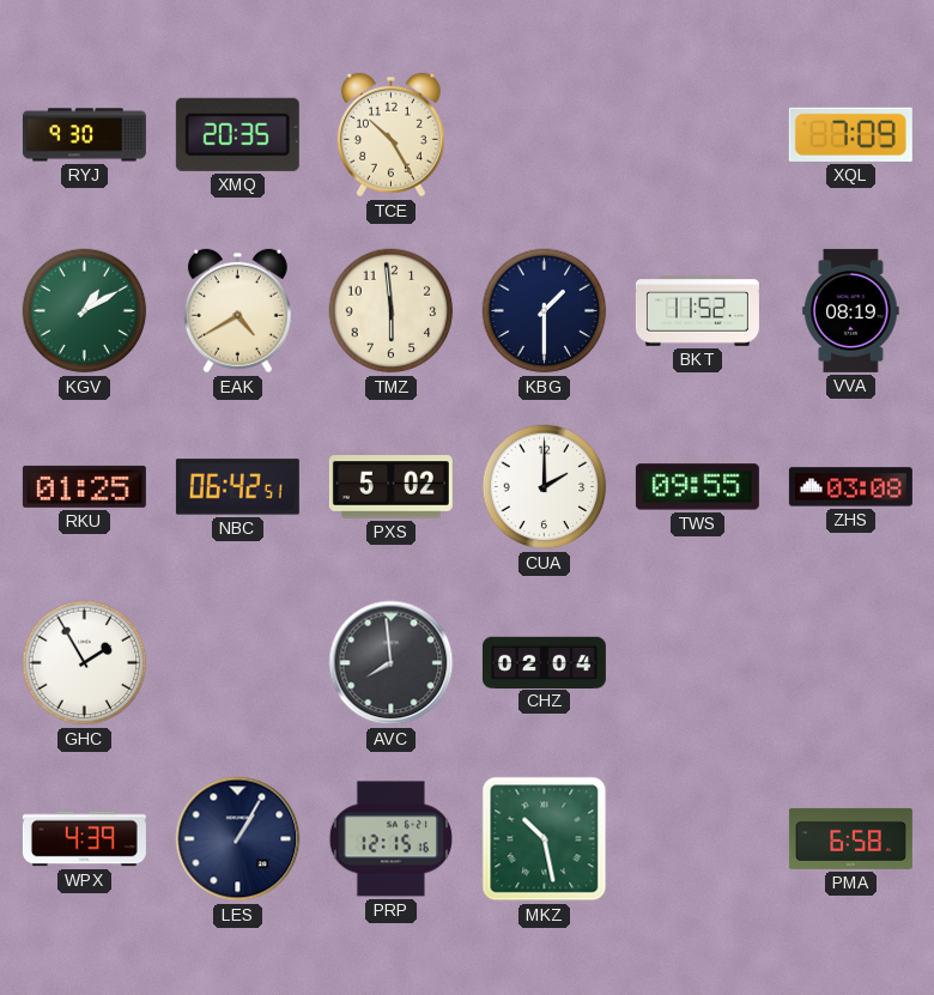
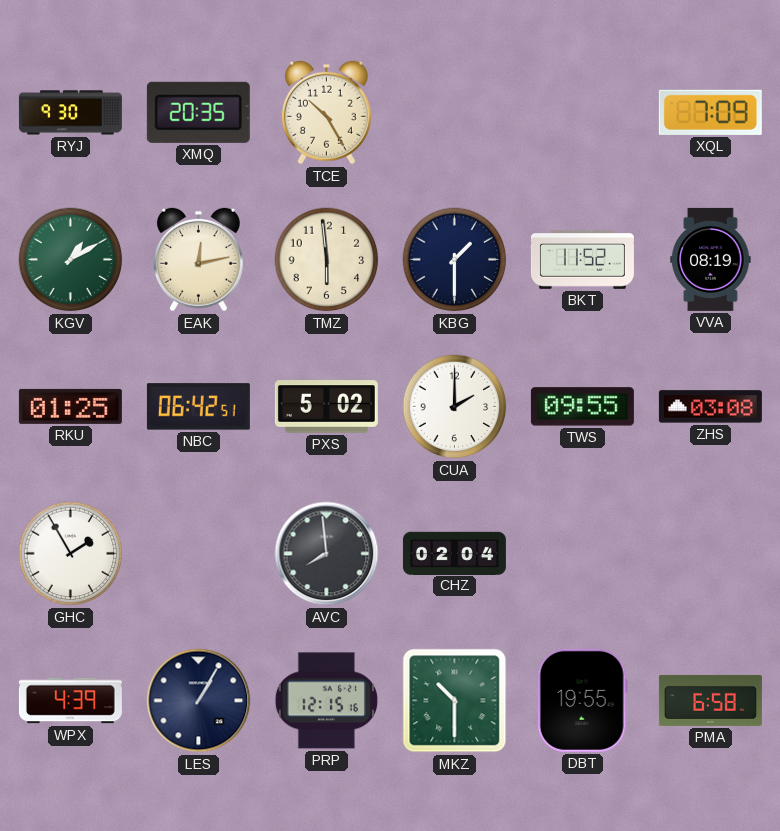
EAK: 4:40 -> 12:13 (198, 260)
MKZ: 10:28 -> 10:30 (455, 701)
DBT: none -> 19:55 (582, 700)
